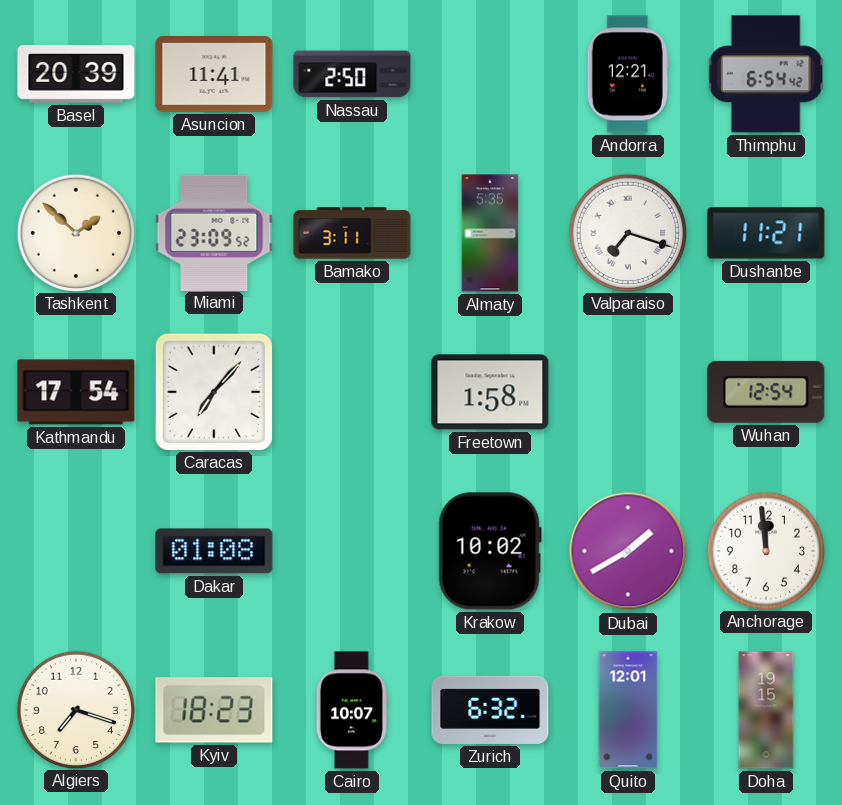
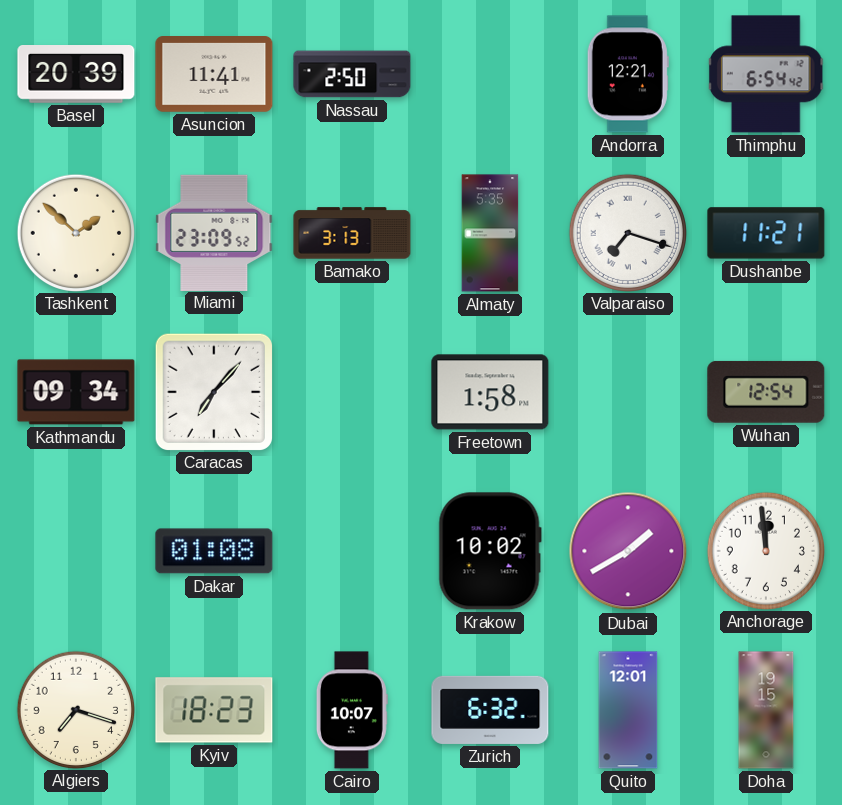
Bamako: 3:11 -> 3:13 (352, 233)
Kathmandu: 17:54 -> 09:34 (76, 392)
